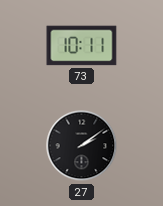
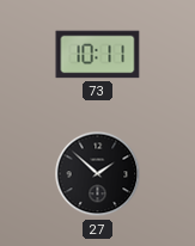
27: 2:09 -> 1:52 (98, 174)
